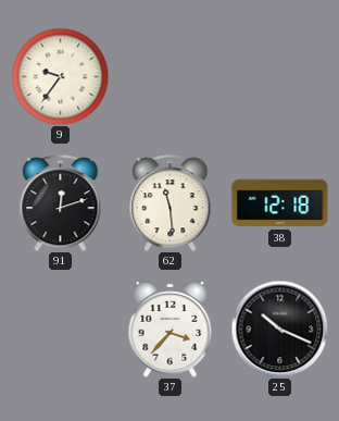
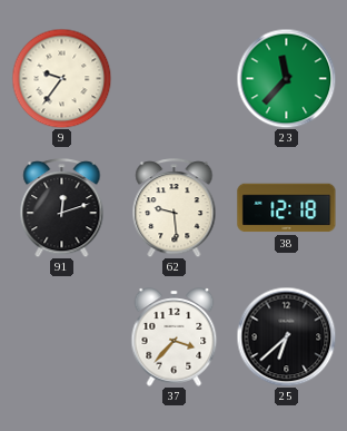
23: none -> 11:37 (286, 78)
62: 11:29 -> 9:29 (175, 208)
25: 10:19 -> 6:38 (286, 336)
